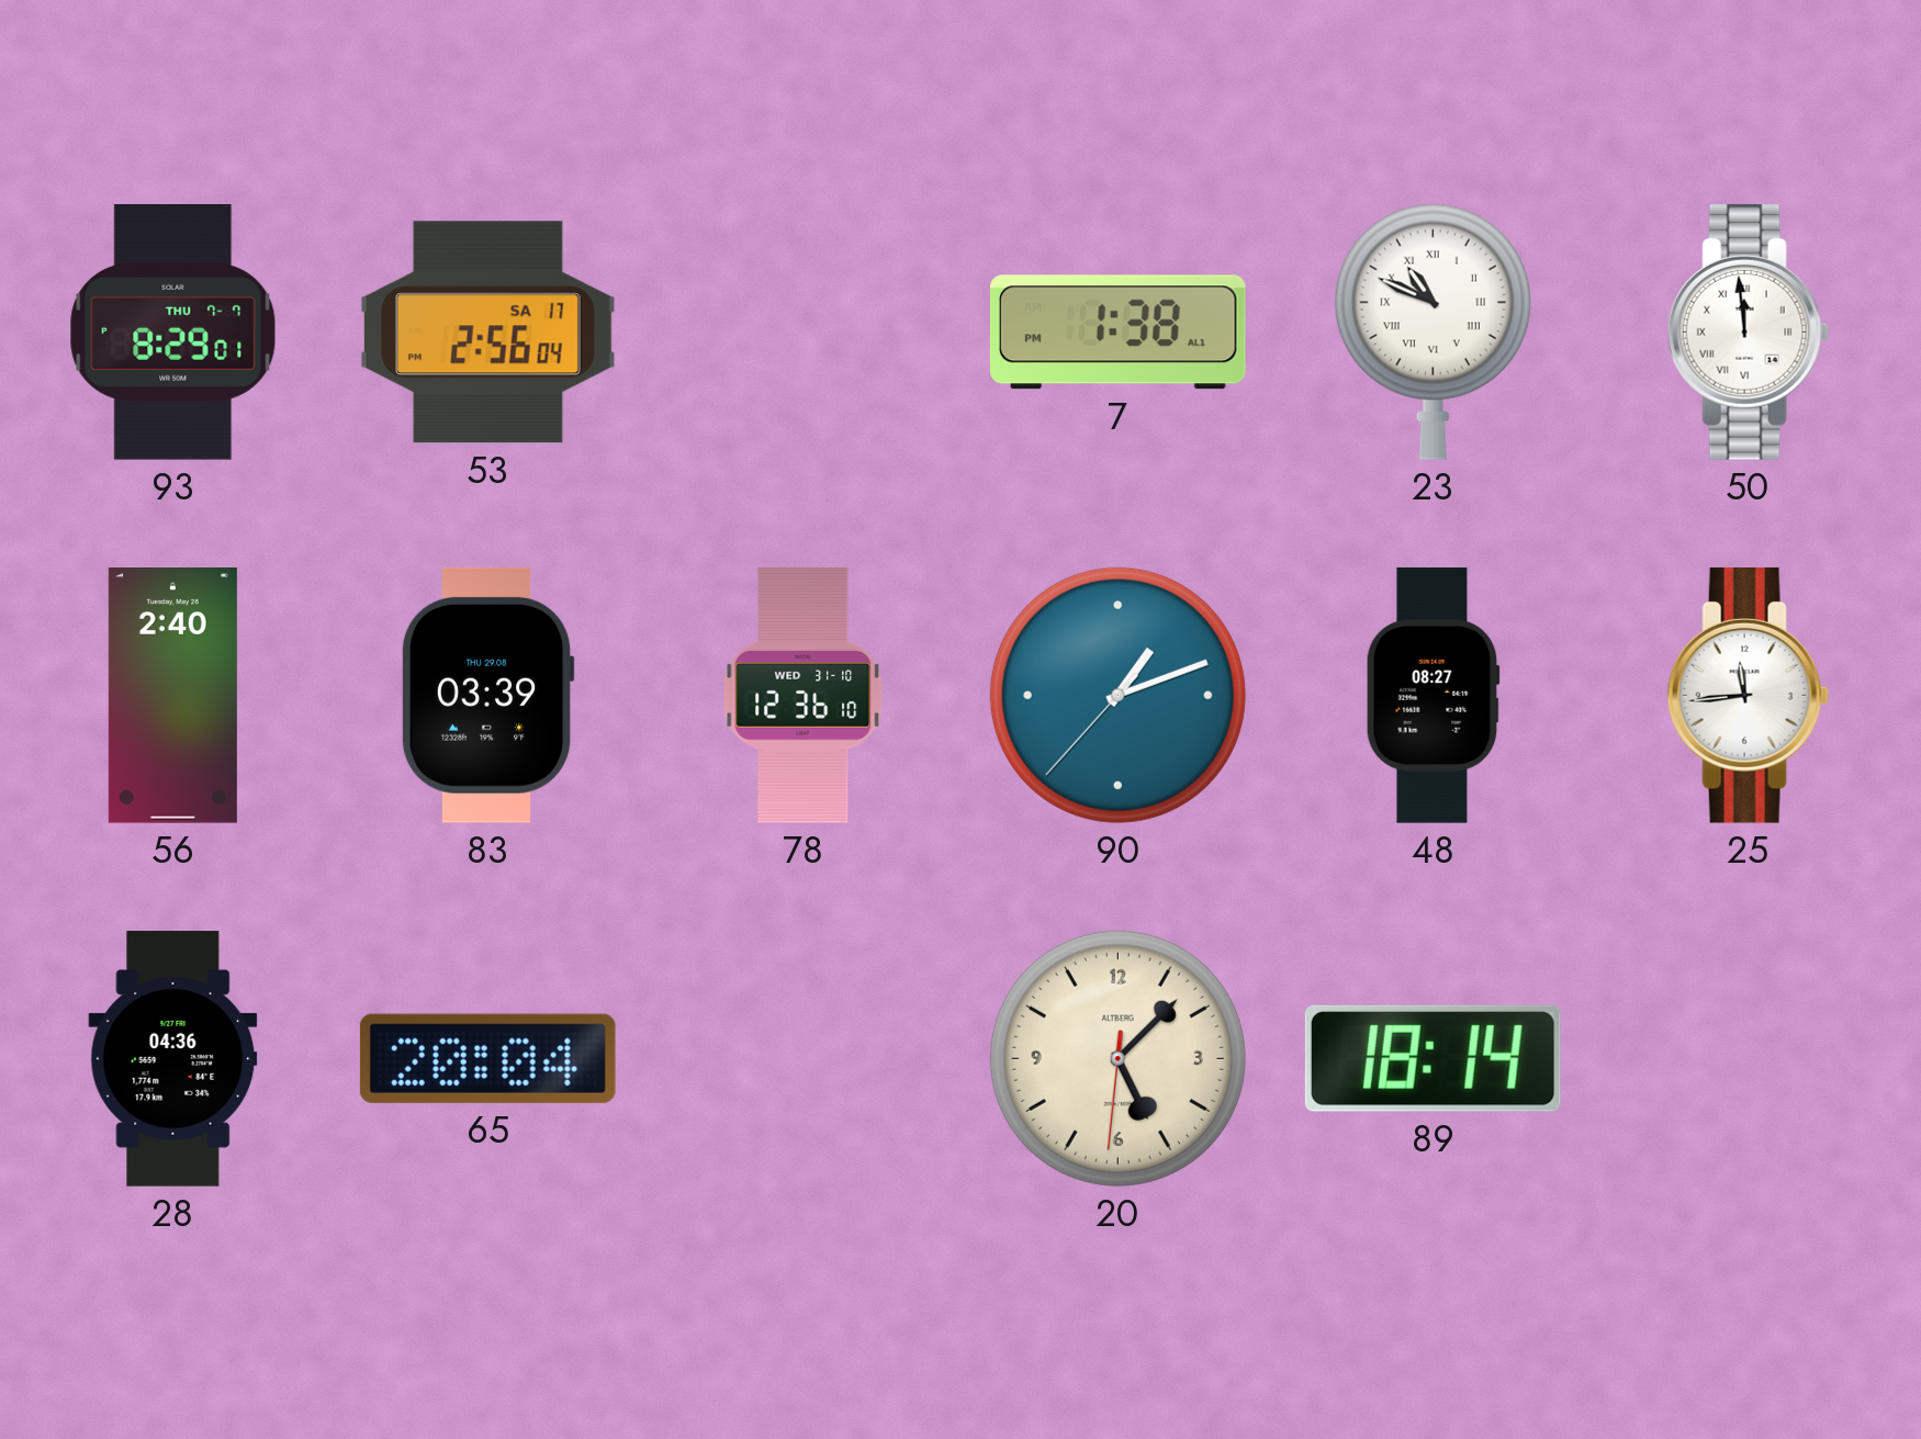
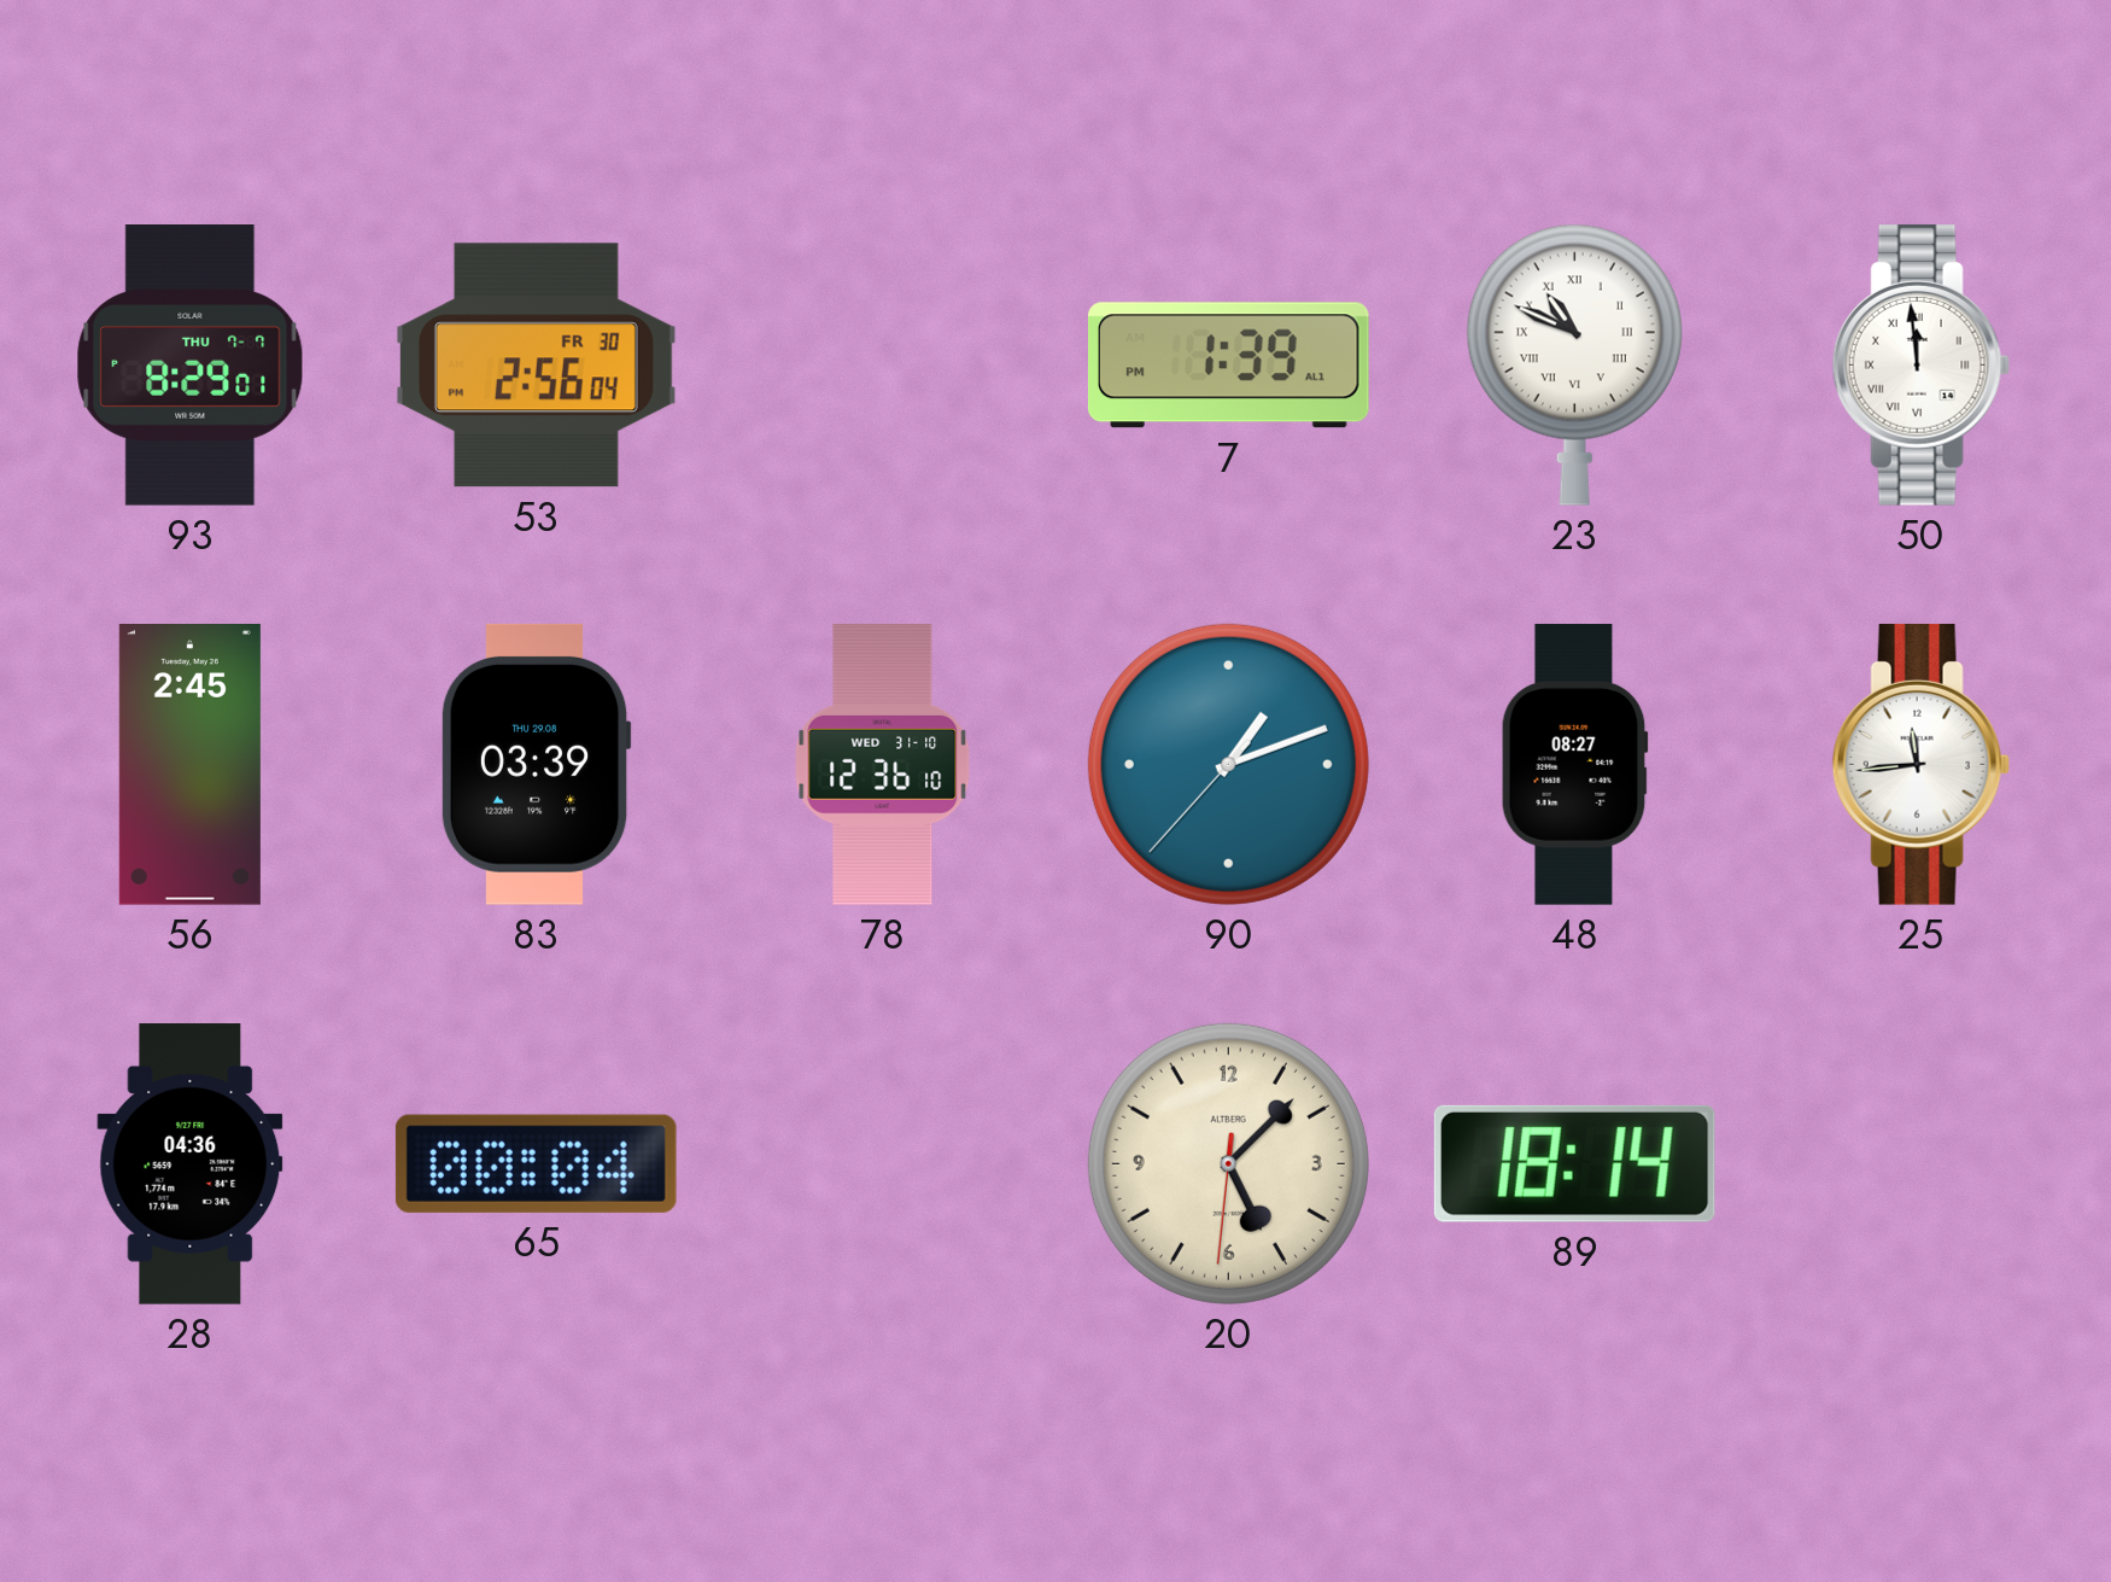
53 date: SA 17 -> FR 30 (536, 366)
7: 1:38 -> 1:39 (1228, 366)
56: 2:40 -> 2:45 (189, 765)
65: 20:04 -> 00:04 (536, 1163)
